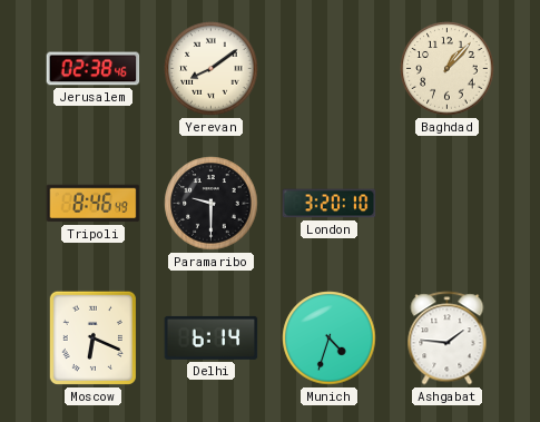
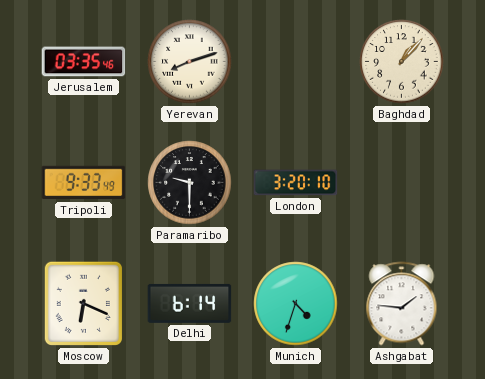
Jerusalem: 02:38 -> 03:35 (84, 62)
Yerevan: 8:09 -> 8:12 (190, 62)
Tripoli: 8:46 -> 9:33 (84, 183)
